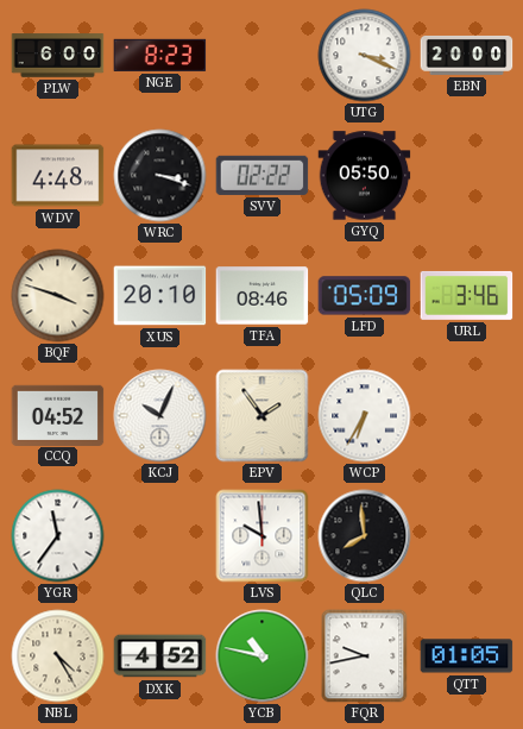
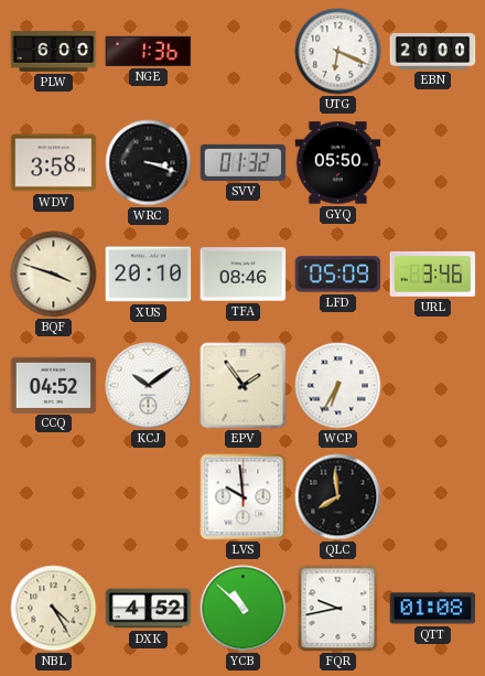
NGE: 8:23 -> 1:36 (149, 51)
UTG: 3:19 -> 6:19 (338, 52)
WDV: 4:48 -> 3:58 (54, 163)
SVV: 02:22 -> 01:32 (244, 162)
KCJ: 10:04 -> 10:09 (149, 386)
YGR: 11:36 -> none (58, 536)
YCB: 10:47 -> 10:52 (244, 609)
QTT: 01:05 -> 01:08 (433, 609)
